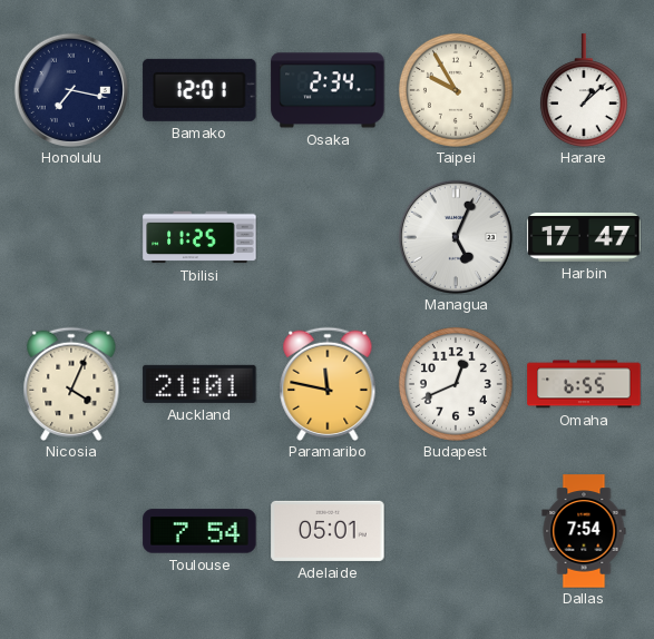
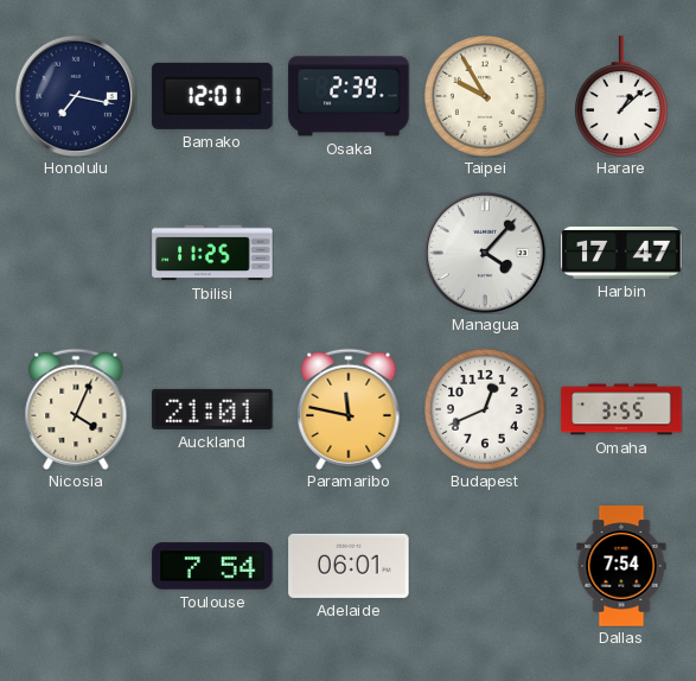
Osaka: 2:34 -> 2:39 (349, 96)
Managua: 5:04 -> 4:07 (485, 253)
Omaha: 6:55 -> 3:55 (621, 409)
Adelaide: 05:01 -> 06:01 (349, 566)
